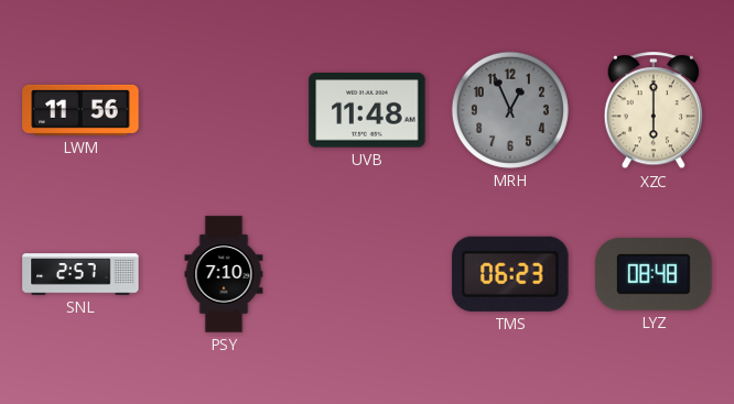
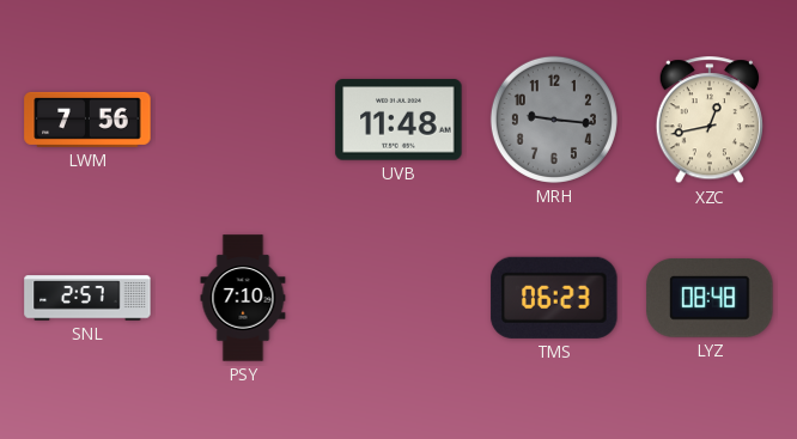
LWM: 11:56 -> 7:56 (87, 120)
MRH: 12:56 -> 9:16 (554, 120)
XZC: 6:00 -> 12:43 (708, 121)
